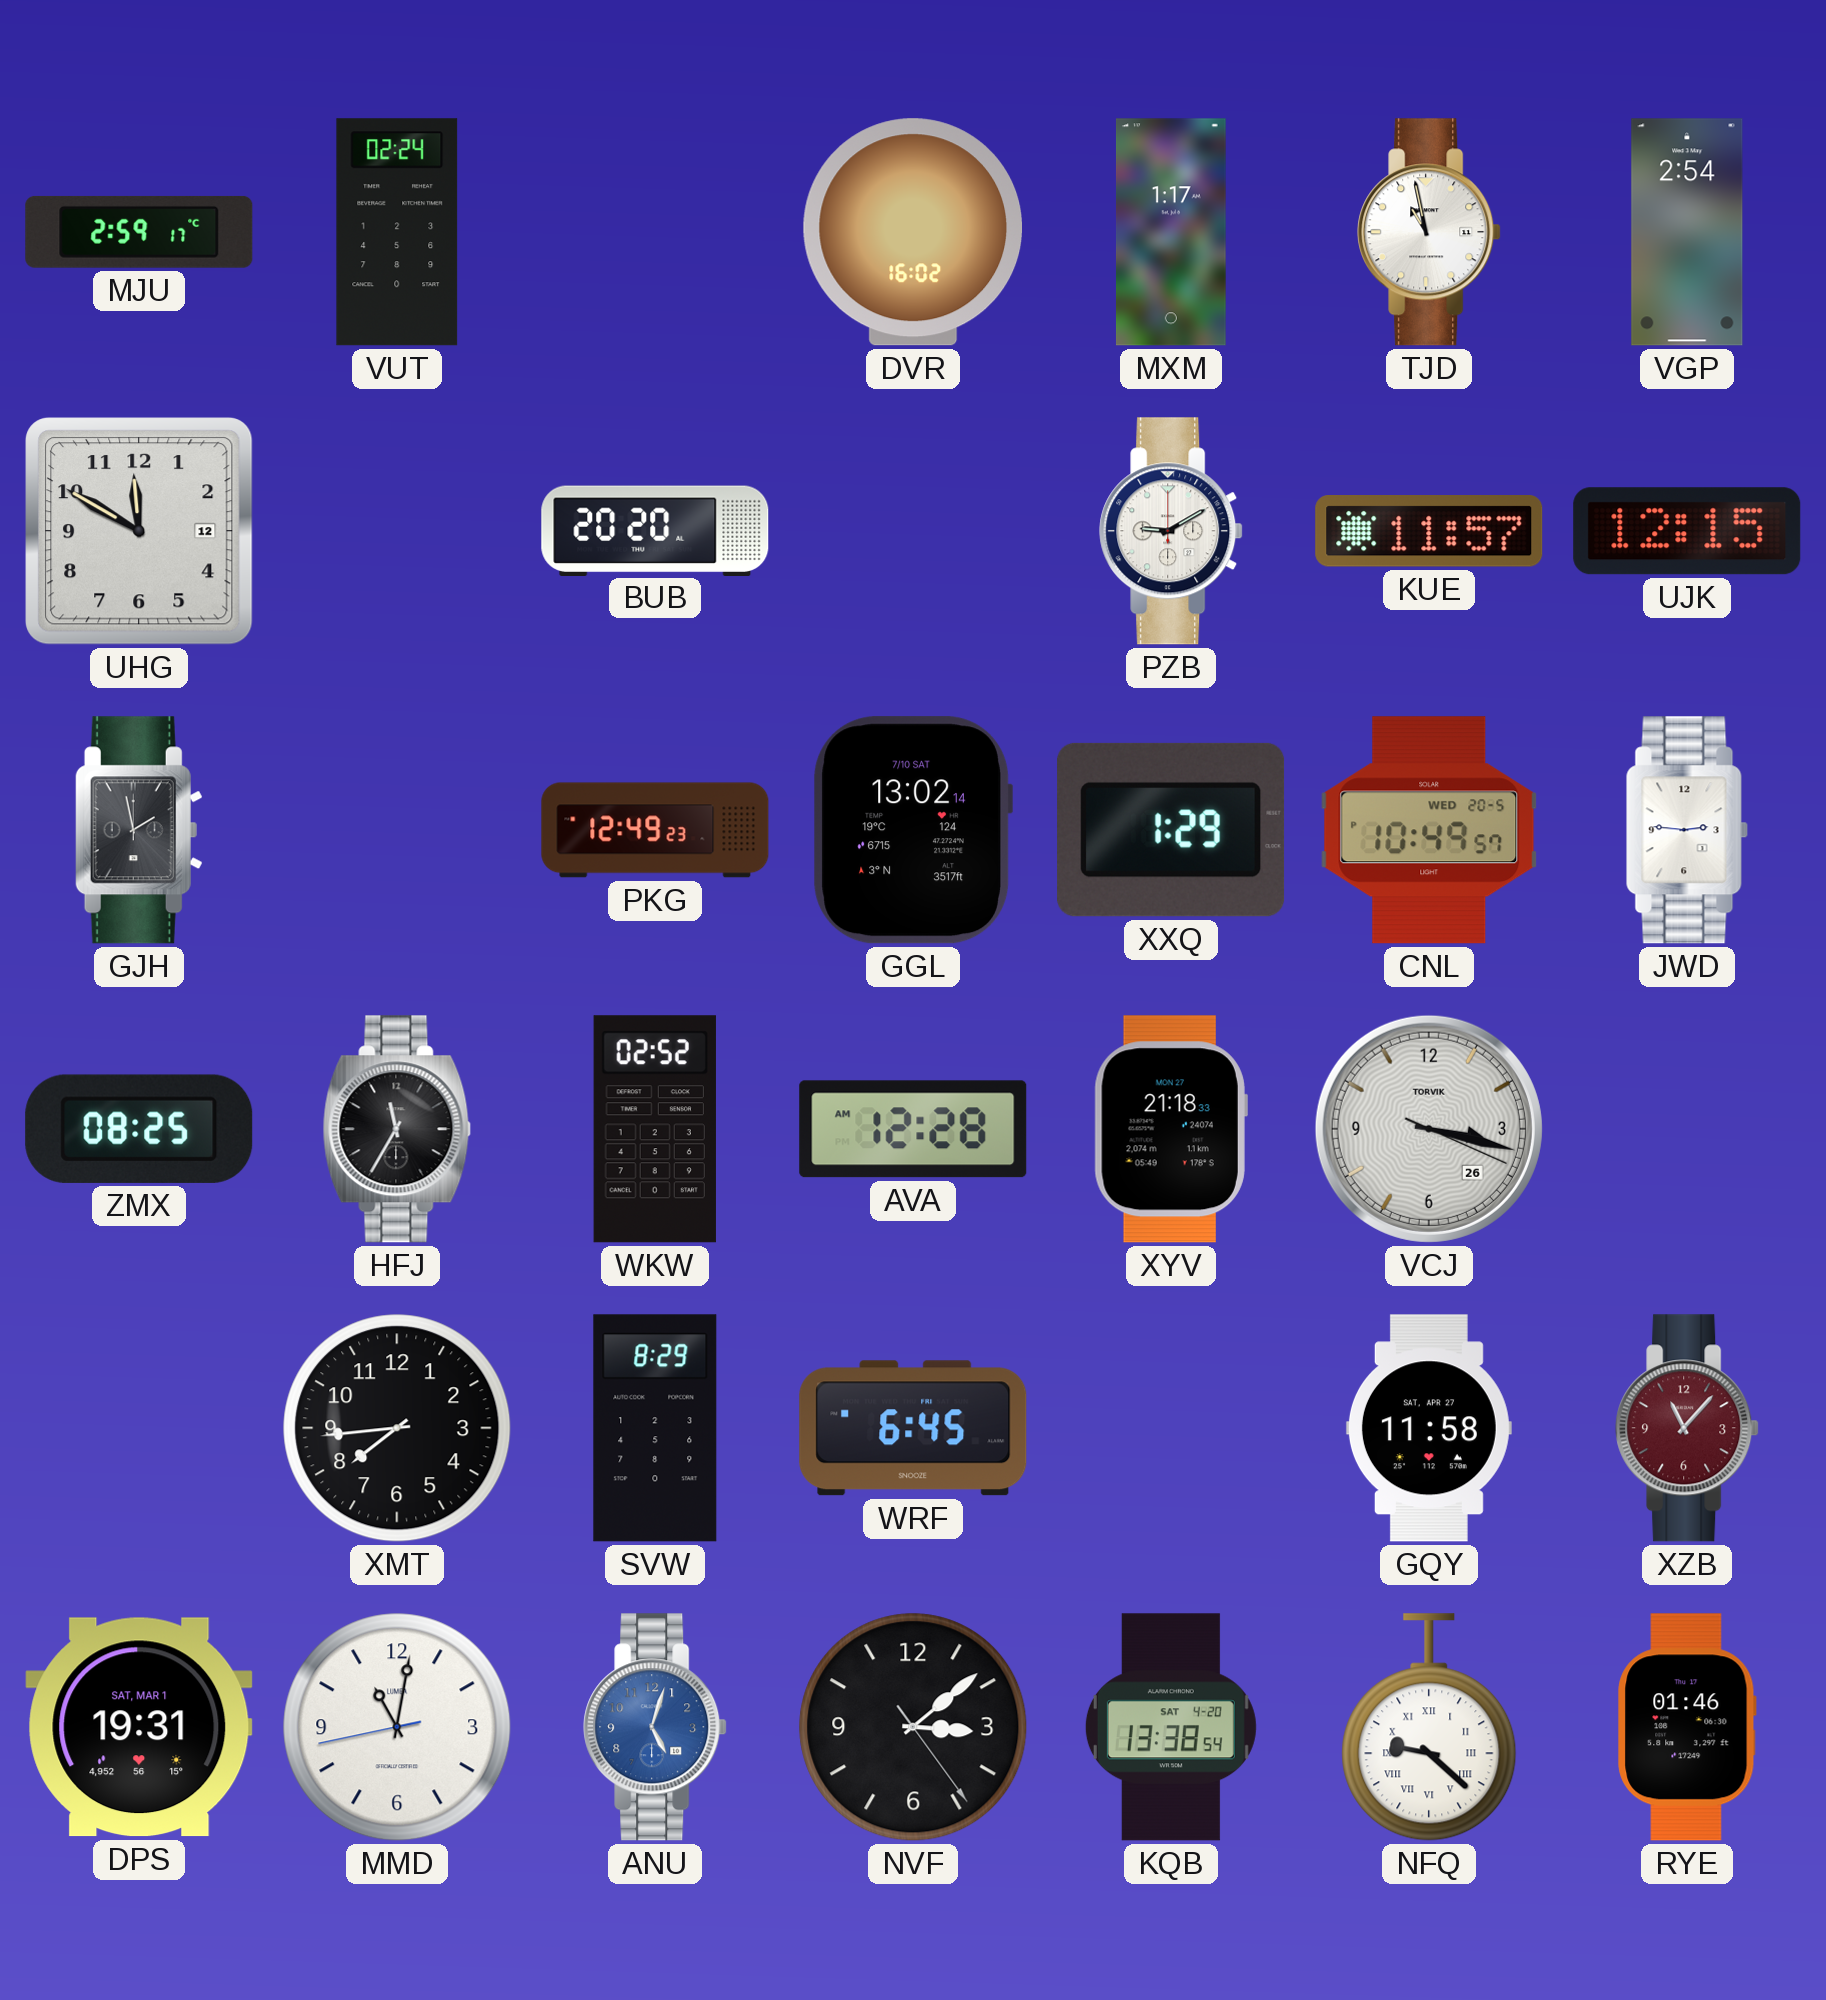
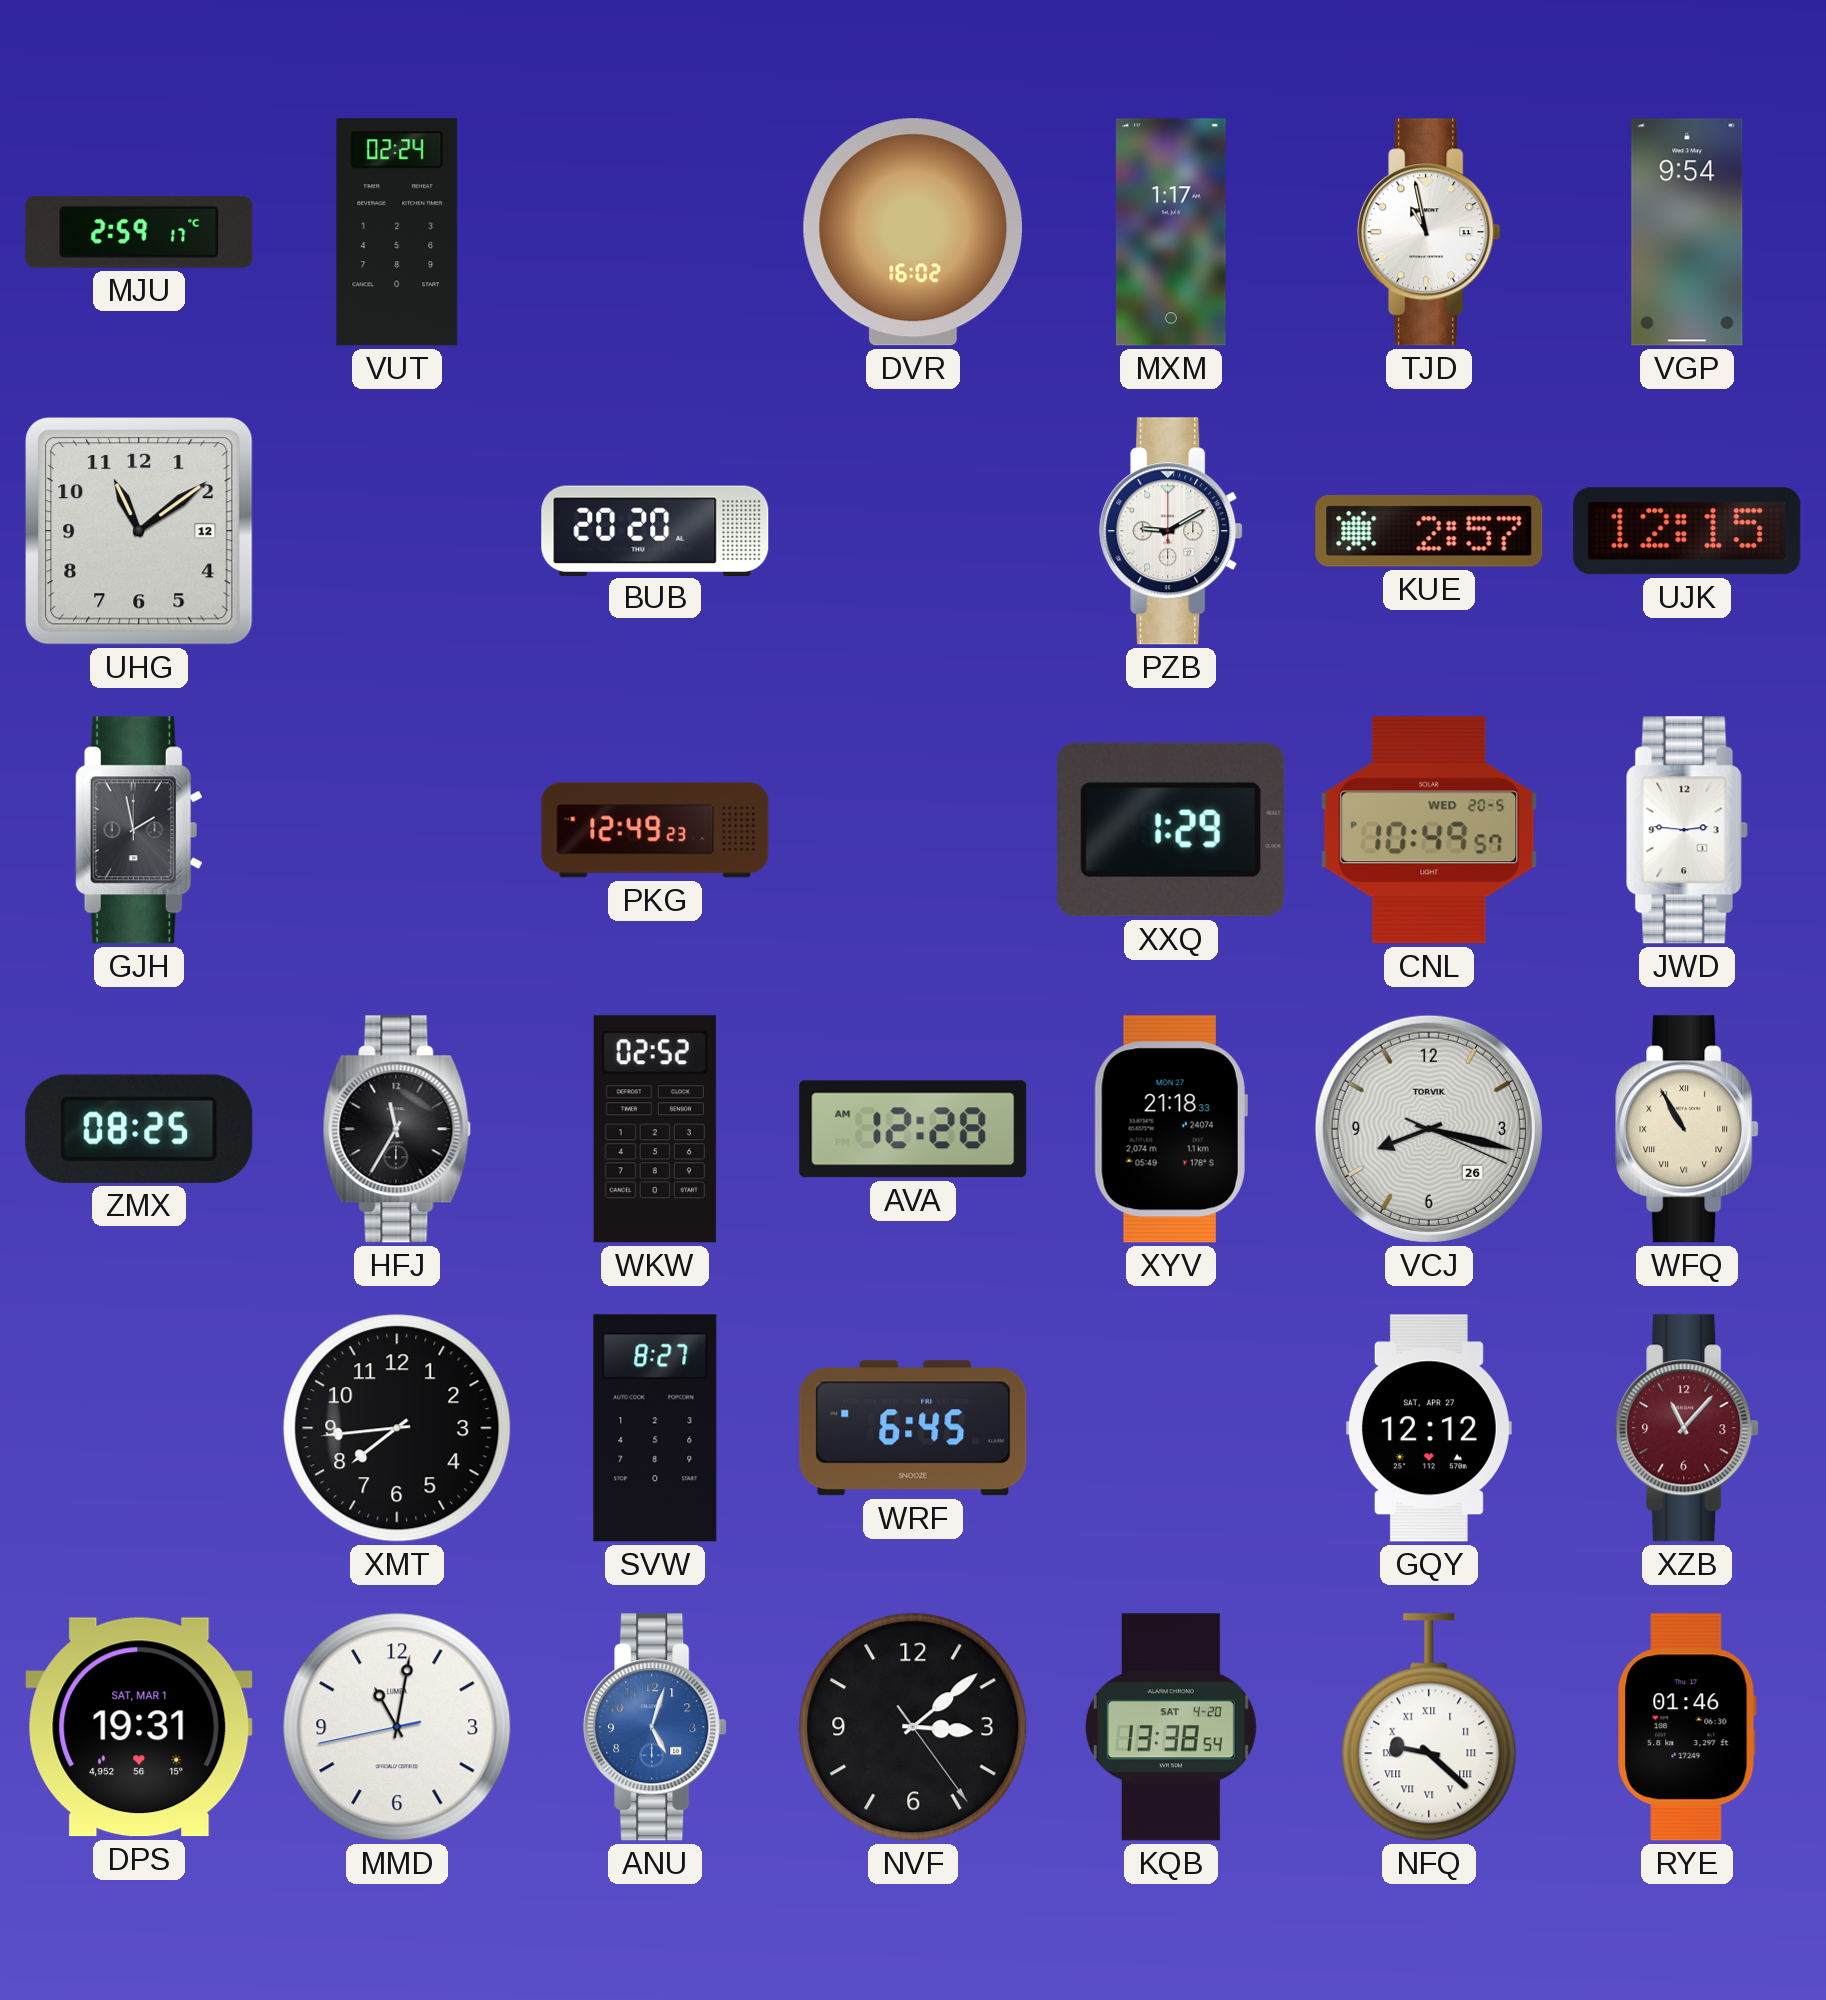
VGP: 2:54 -> 9:54 (1687, 232)
UHG: 11:50 -> 11:09 (139, 531)
KUE: 11:57 -> 2:57 (1429, 532)
GGL: 13:02 -> none (913, 830)
VCJ: 3:17 -> 8:17 (1429, 1129)
WFQ: none -> 10:55 (1687, 1129)
SVW: 8:29 -> 8:27 (655, 1428)
GQY: 11:58 -> 12:12 (1429, 1428)
